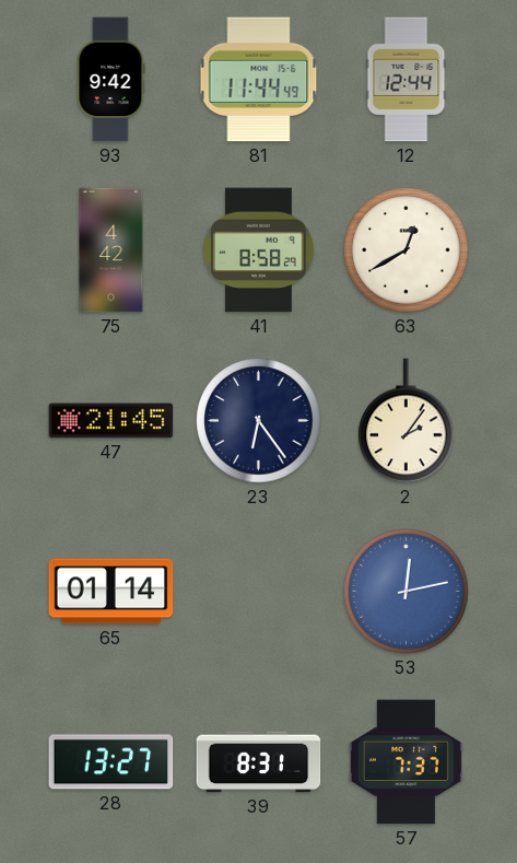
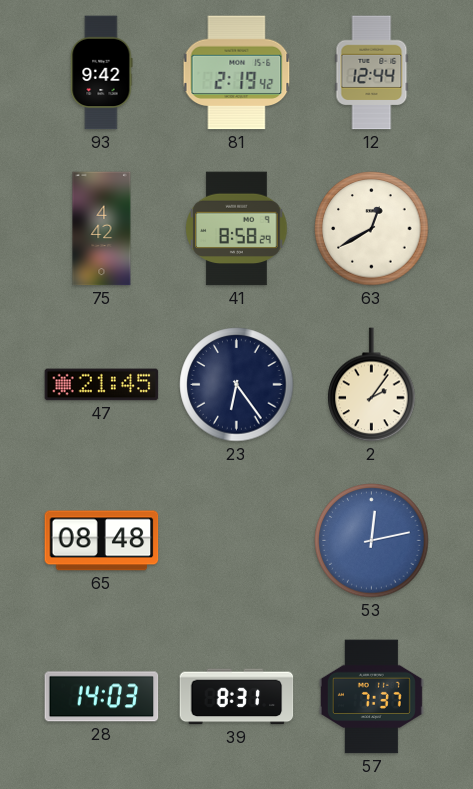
81: 11:44 -> 2:19 (237, 73)
65: 01:14 -> 08:48 (102, 541)
28: 13:27 -> 14:03 (102, 697)
